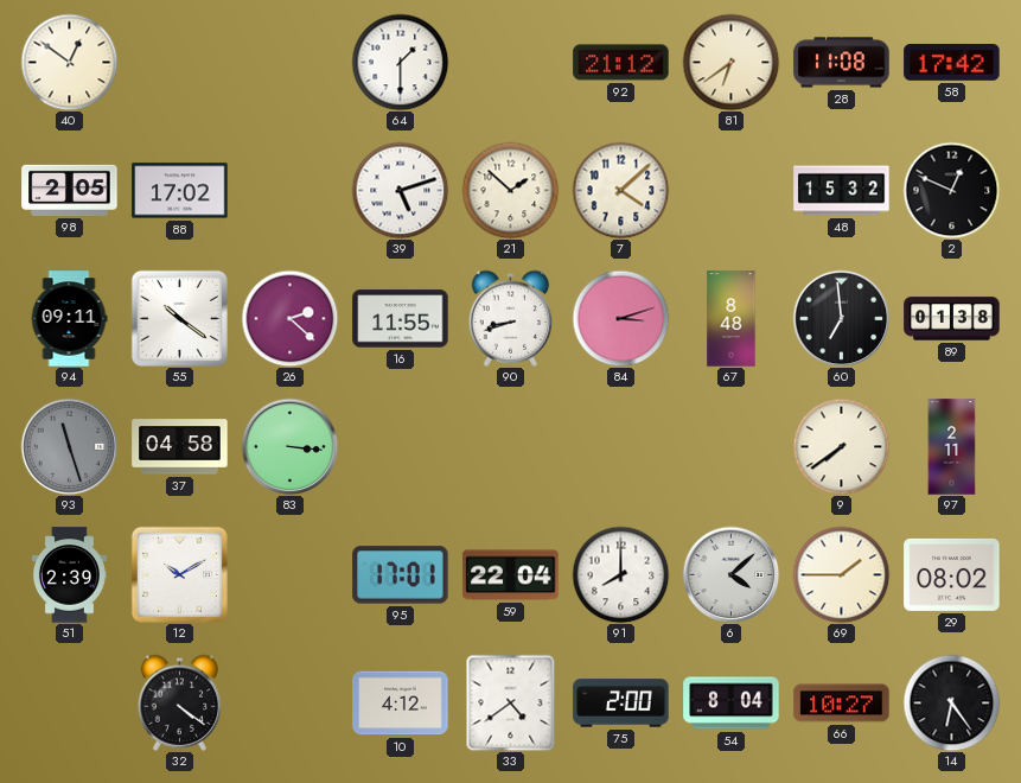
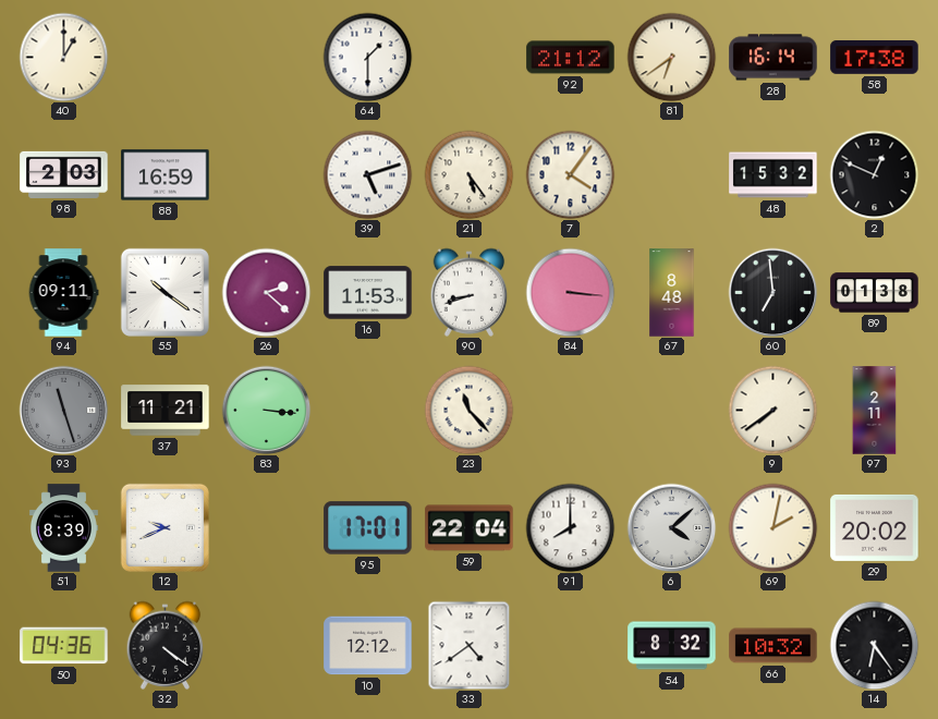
40: 12:51 -> 1:00 (63, 57)
28: 11:08 -> 16:14 (773, 58)
58: 17:42 -> 17:38 (875, 58)
98: 2:05 -> 2:03 (64, 174)
88: 17:02 -> 16:59 (166, 175)
21: 1:52 -> 5:24 (468, 174)
7: 4:08 -> 4:06 (570, 174)
16: 11:55 -> 11:53 (368, 293)
84: 3:12 -> 3:16 (570, 292)
37: 04:58 -> 11:21 (166, 411)
23: none -> 11:23 (468, 410)
51: 2:39 -> 8:39 (63, 528)
12: 10:10 -> 9:41 (165, 527)
69: 1:45 -> 2:02 (772, 527)
29: 08:02 -> 20:02 (875, 527)
50: none -> 04:36 (64, 646)
10: 4:12 -> 12:12 (368, 646)
75: 2:00 -> none (621, 704)
54: 8:04 -> 8:32 (672, 646)
66: 10:27 -> 10:32 (773, 646)
